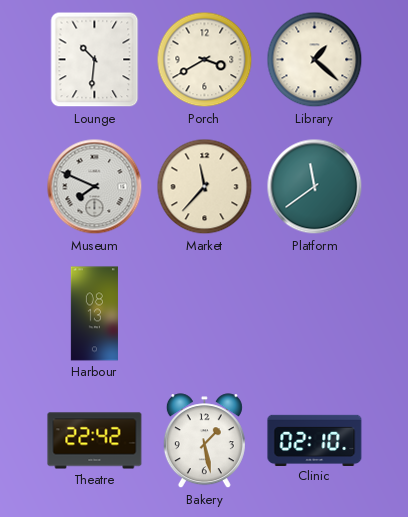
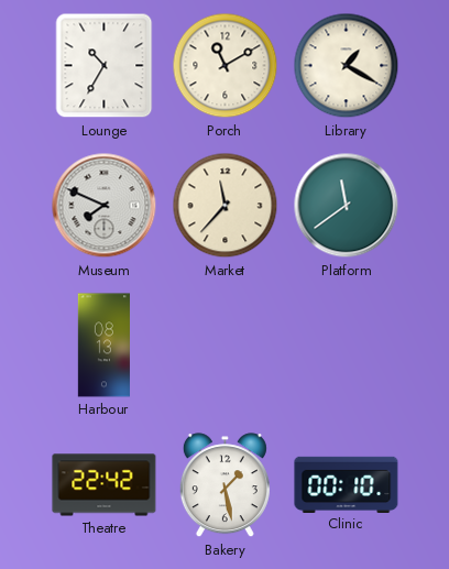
Lounge: 10:31 -> 10:35 (105, 66)
Porch: 3:40 -> 11:10 (226, 66)
Library: 1:22 -> 1:20 (347, 66)
Clinic: 02:10 -> 00:10 (347, 484)
